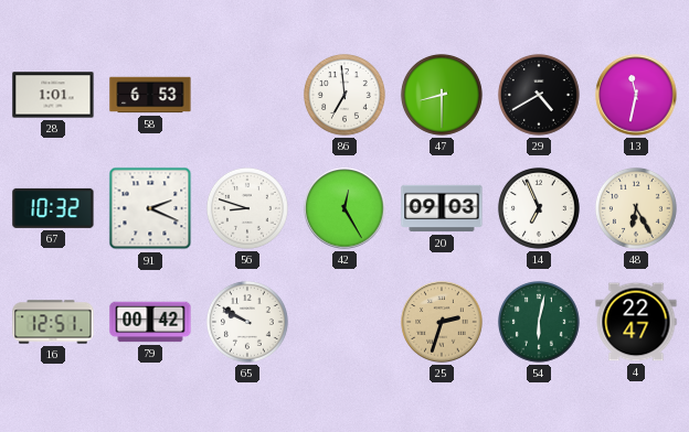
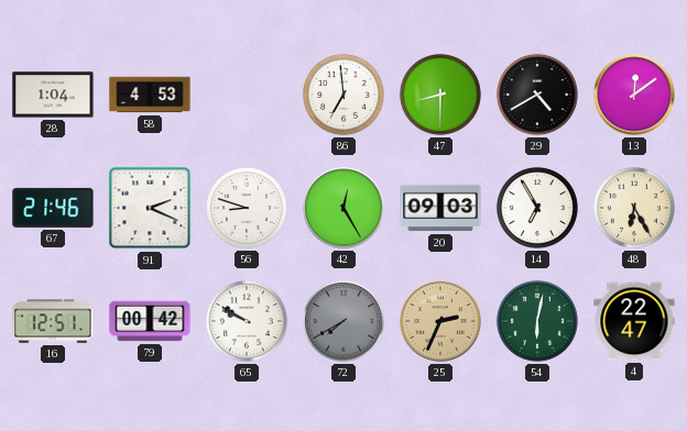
28: 1:01 -> 1:04 (53, 95)
58: 6:53 -> 4:53 (150, 95)
13: 11:32 -> 12:09 (634, 95)
67: 10:32 -> 21:46 (53, 208)
14: 6:56 -> 6:55 (537, 208)
72: none -> 7:40 (343, 321)
25: 2:33 -> 2:34 (440, 321)
